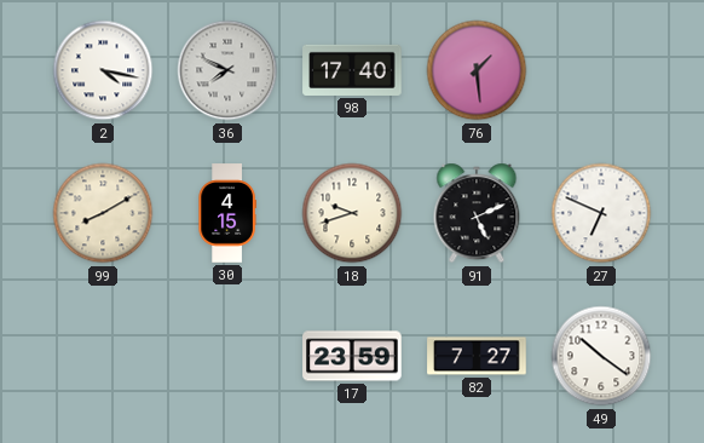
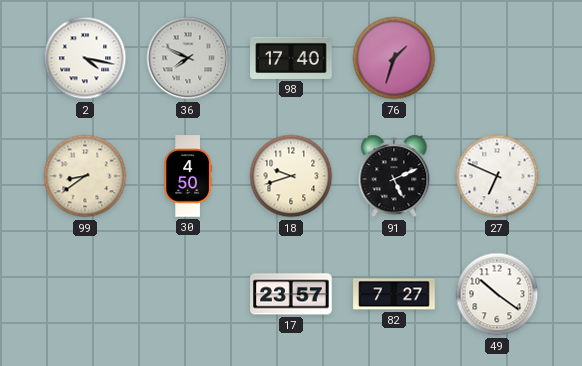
76: 1:29 -> 1:33 (394, 58)
99: 8:10 -> 8:39 (85, 176)
30: 4:15 -> 4:50 (188, 176)
17: 23:59 -> 23:57 (291, 294)
